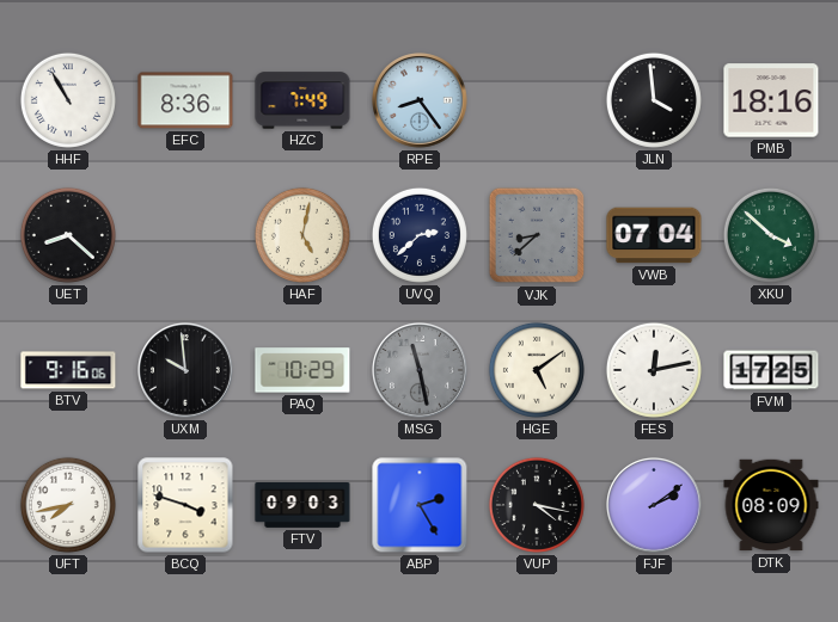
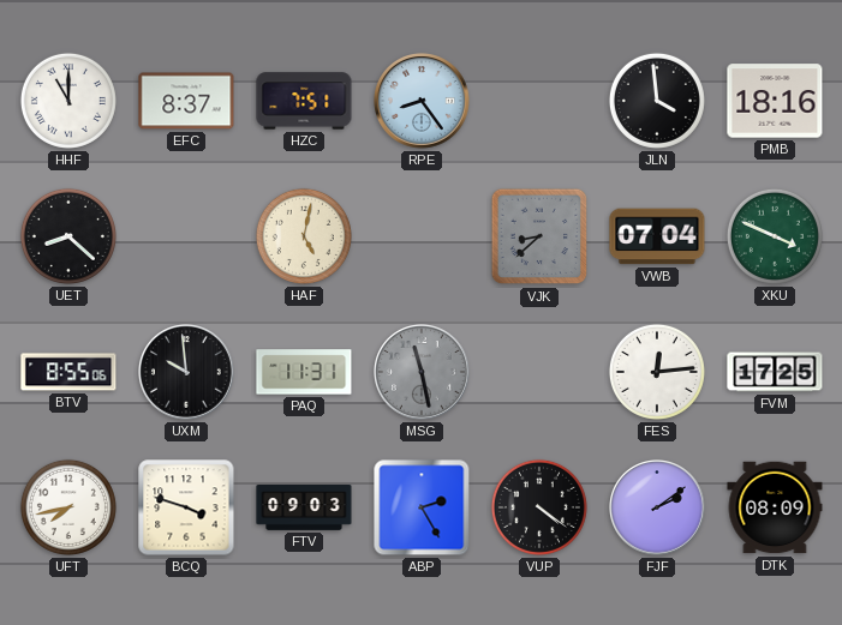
HHF: 10:55 -> 11:00 (68, 101)
EFC: 8:36 -> 8:37 (186, 101)
HZC: 7:49 -> 7:51 (304, 101)
UVQ: 2:38 -> none (420, 235)
XKU: 3:52 -> 3:49 (775, 236)
BTV: 9:16 -> 8:55 (68, 372)
PAQ: 10:29 -> 11:31 (304, 372)
HGE: 5:09 -> none (537, 370)
FES: 12:13 -> 12:14 (657, 372)
VUP: 4:17 -> 4:21 (539, 507)
